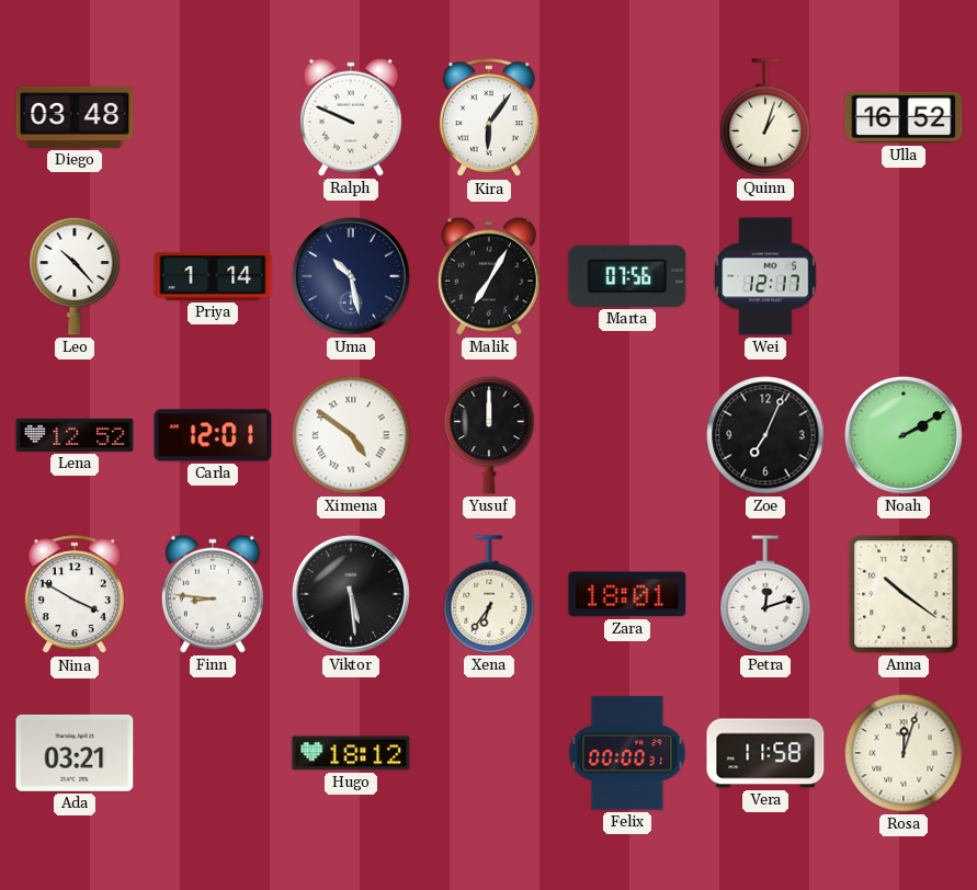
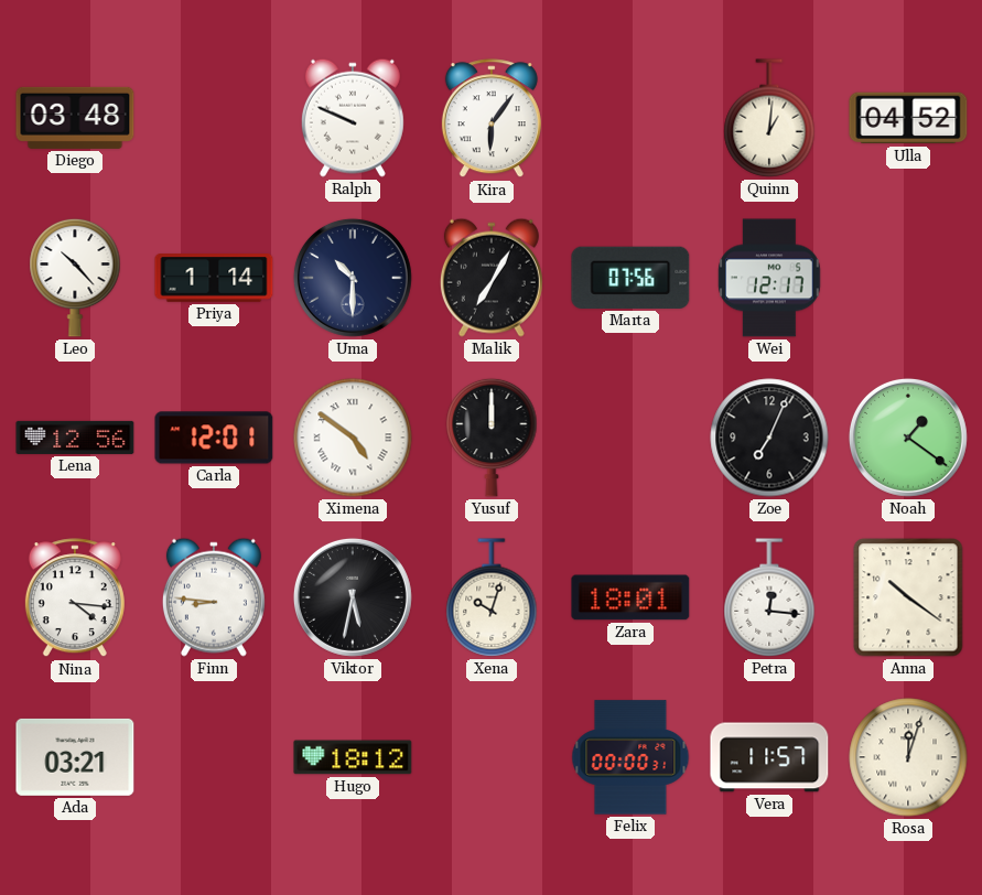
Quinn: 1:03 -> 1:01 (769, 118)
Ulla: 16:52 -> 04:52 (908, 118)
Uma: 10:28 -> 10:30 (353, 278)
Lena: 12:52 -> 12:56 (75, 438)
Noah: 2:10 -> 1:21 (908, 438)
Nina: 3:50 -> 4:16 (75, 599)
Viktor: 5:29 -> 5:32 (353, 597)
Xena: 6:36 -> 10:03 (492, 597)
Petra: 12:12 -> 12:16 (769, 597)
Vera: 11:58 -> 11:57 (769, 757)
